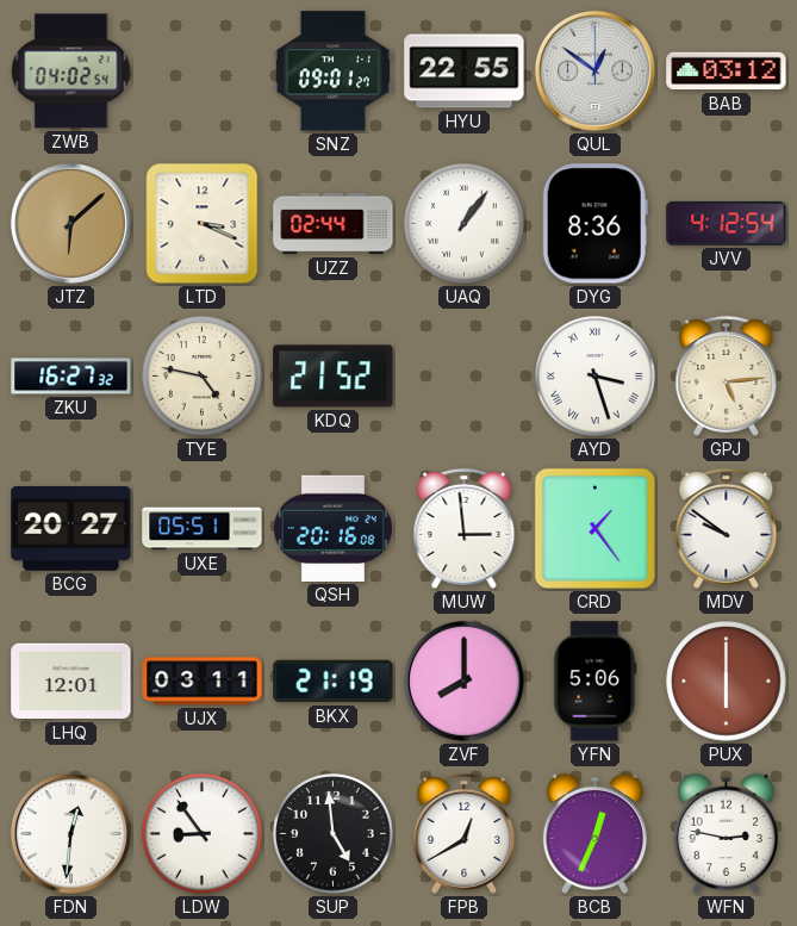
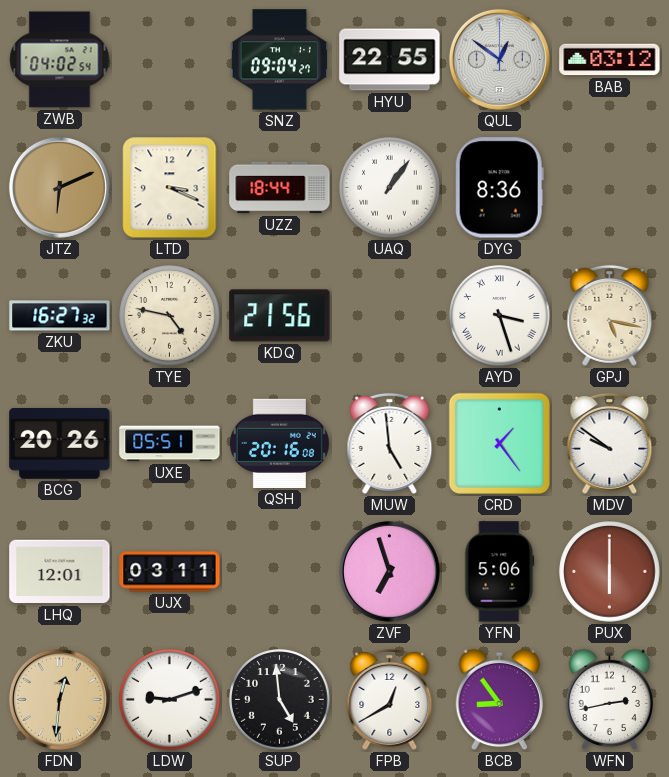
SNZ: 09:01 -> 09:04 (279, 60)
JTZ: 6:08 -> 6:11 (59, 187)
UZZ: 02:44 -> 18:44 (280, 188)
JVV: 4:12 -> none (727, 223)
KDQ: 21:52 -> 21:56 (280, 316)
GPJ: 5:14 -> 5:17 (610, 315)
BCG: 20:27 -> 20:26 (60, 443)
MUW: 2:59 -> 4:59 (390, 443)
BKX: 21:19 -> none (334, 682)
ZVF: 8:00 -> 6:57 (389, 571)
FDN dial: white -> champagne (59, 699)
LDW: 8:54 -> 9:12 (170, 700)
BCB: 12:34 -> 8:54 (500, 700)
WFN: 2:47 -> 2:43 (610, 700)
